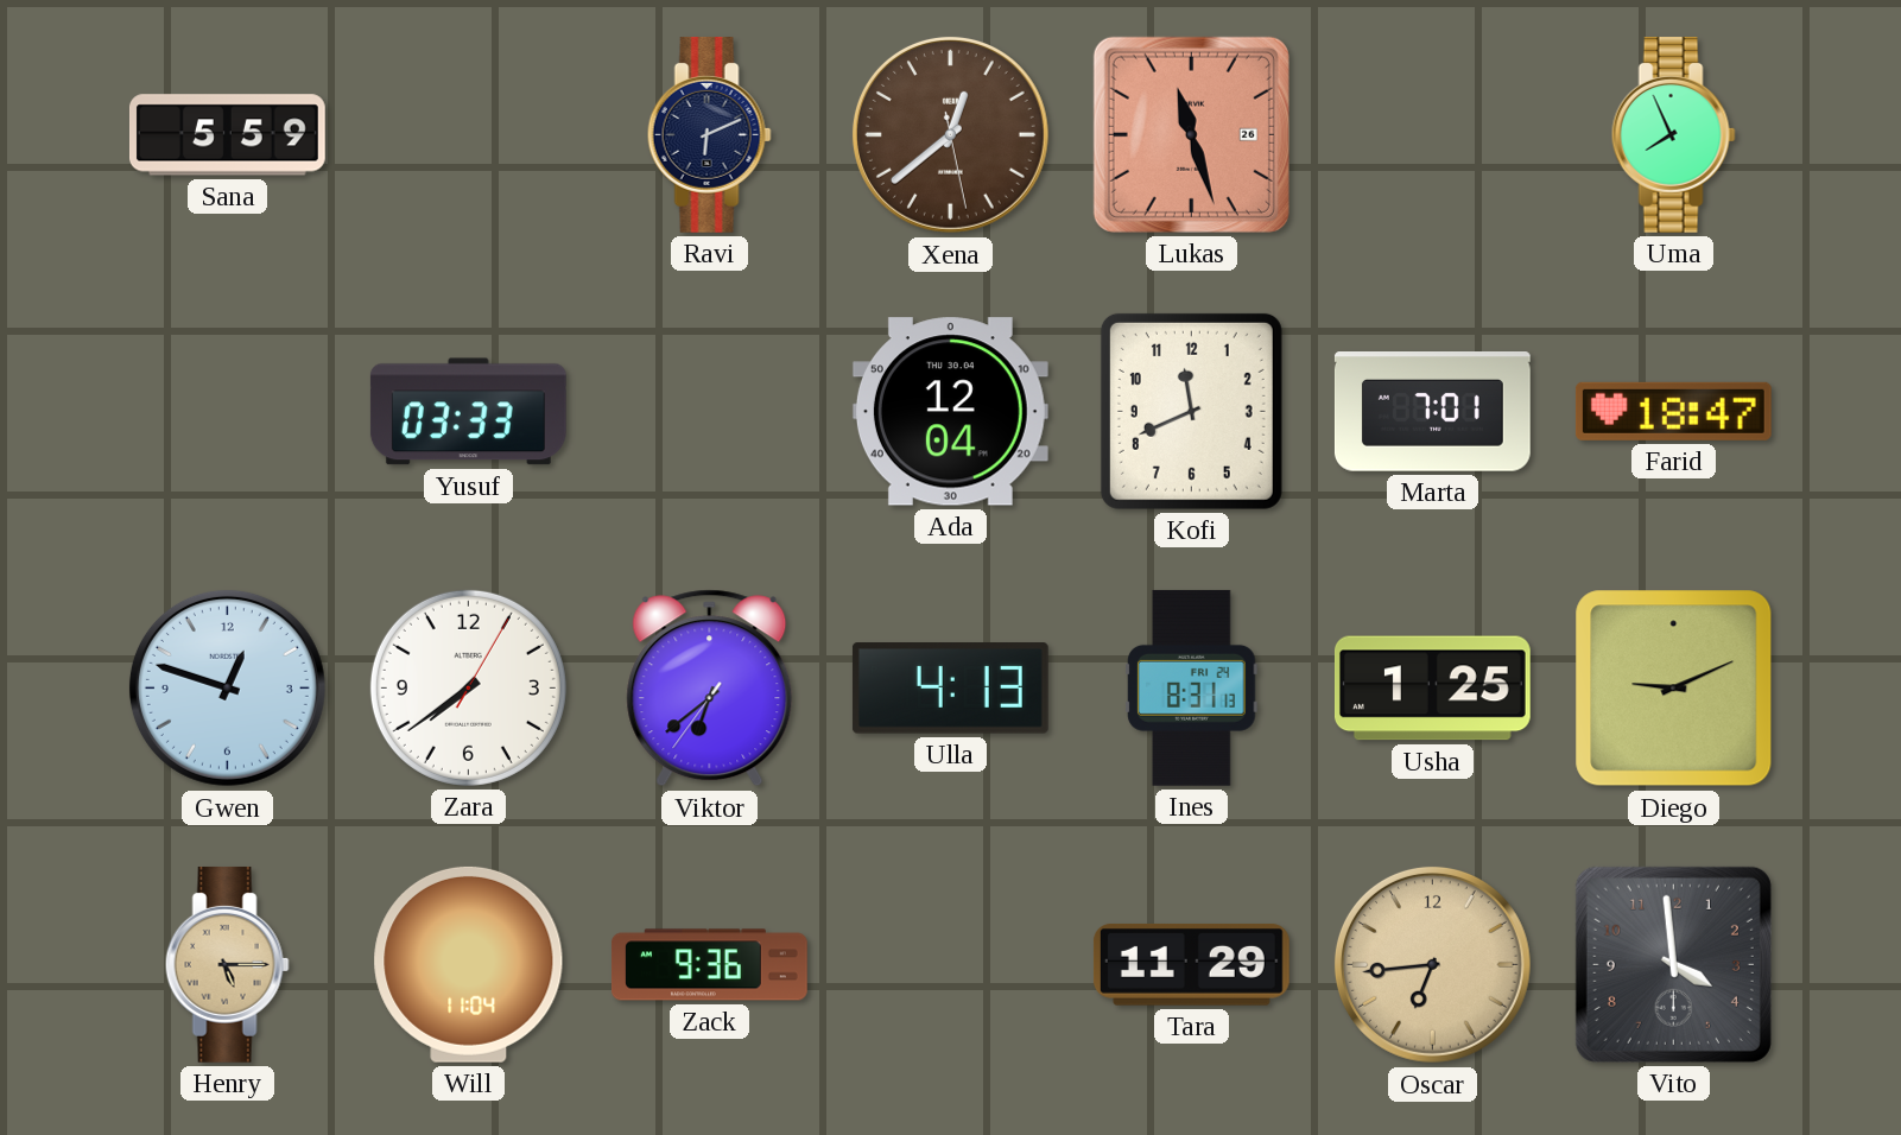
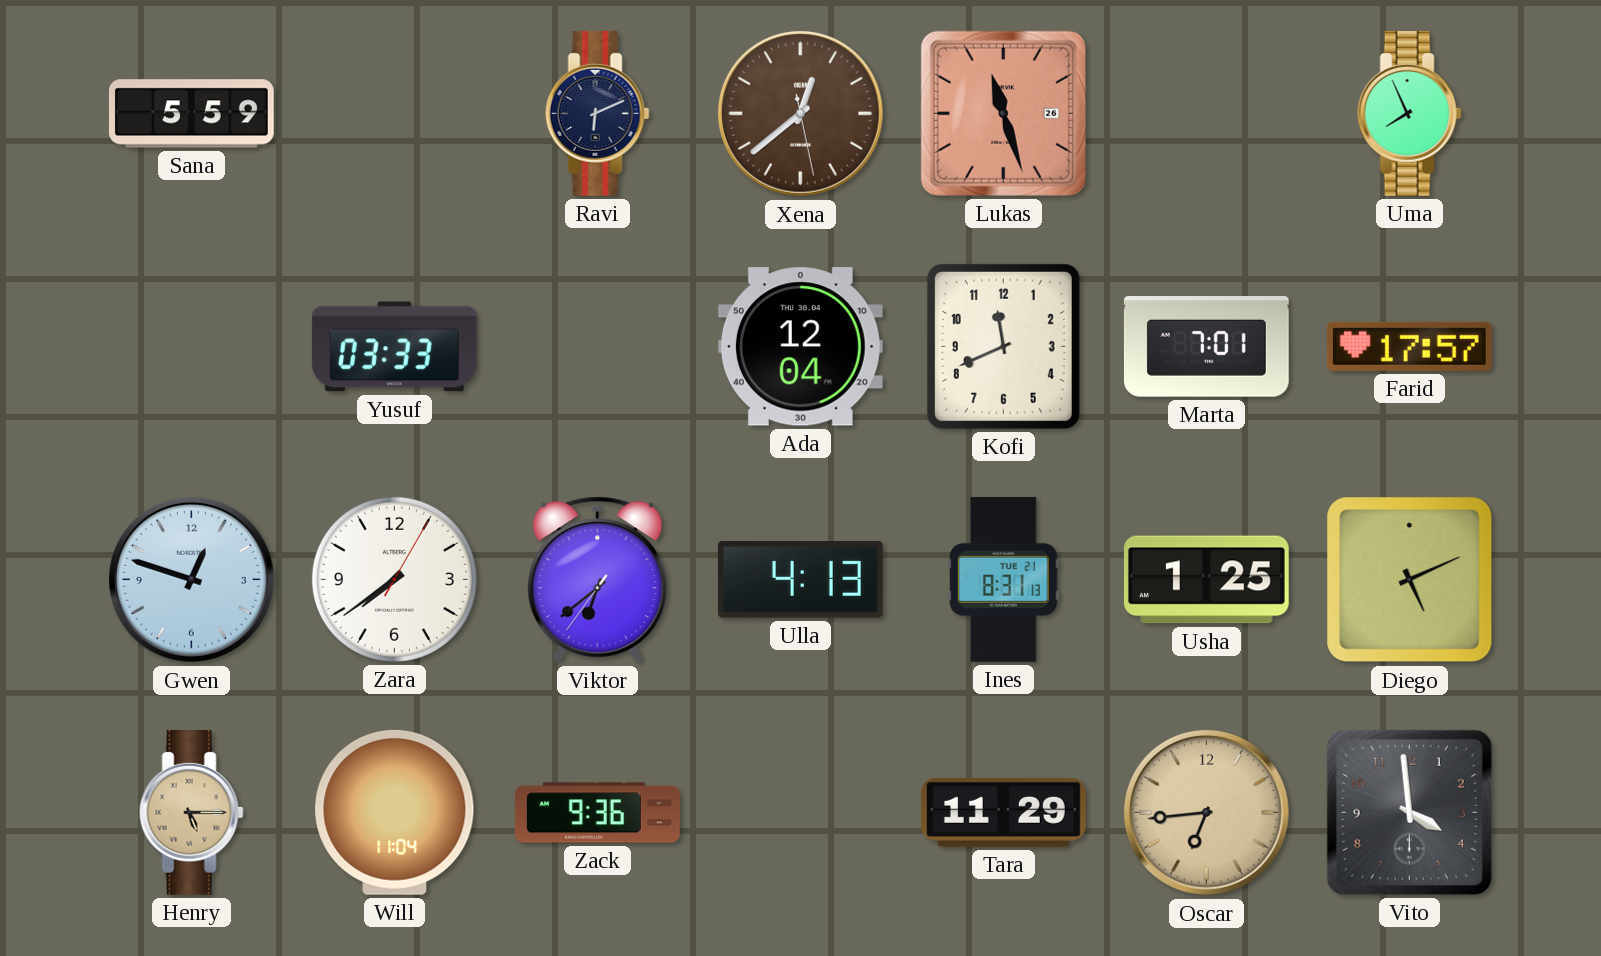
Farid: 18:47 -> 17:57 (1409, 346)
Ines date: FRI 24 -> TUE 21 (1004, 579)
Diego: 9:11 -> 5:11 (1410, 580)
